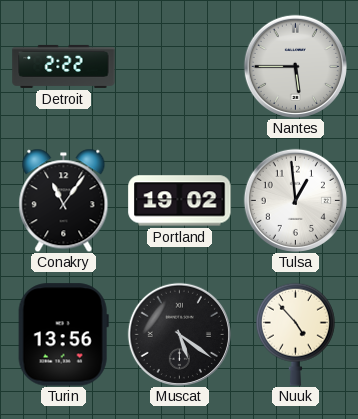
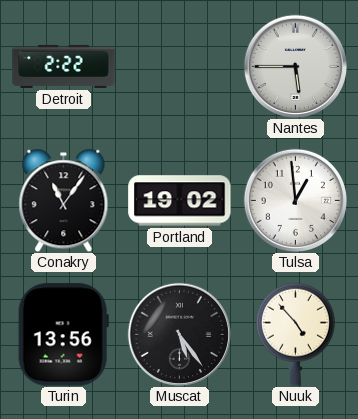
Muscat: 5:21 -> 5:24 (179, 334)
